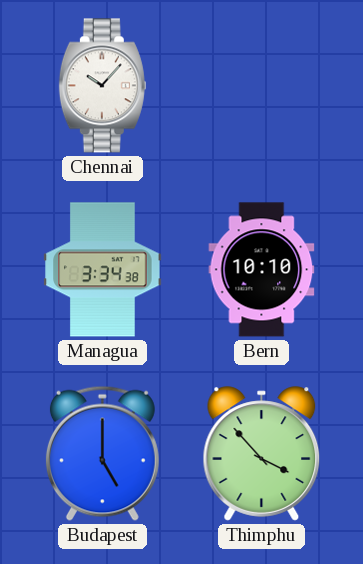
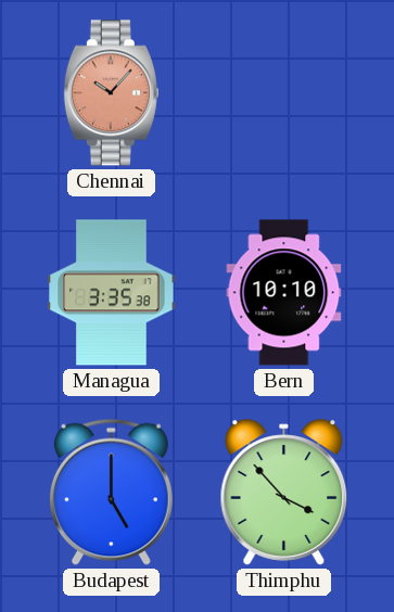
Chennai dial: white -> salmon (111, 93)
Managua: 3:34 -> 3:35 (112, 293)
